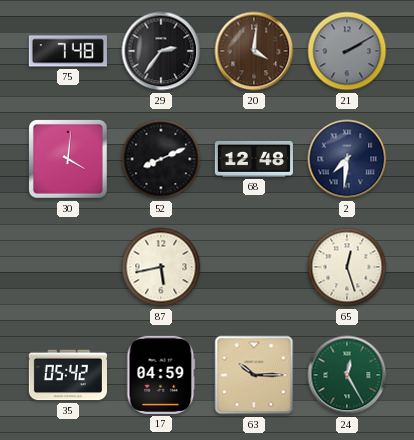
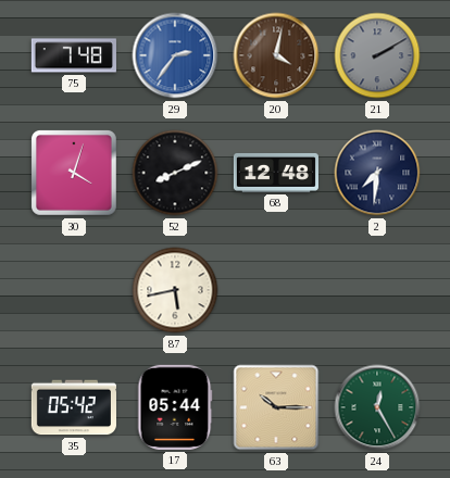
29 dial: black -> blue (175, 55)
20: 4:01 -> 4:02 (276, 55)
30: 4:01 -> 4:03 (74, 173)
65: 12:27 -> none (347, 267)
17: 04:59 -> 05:44 (175, 407)
